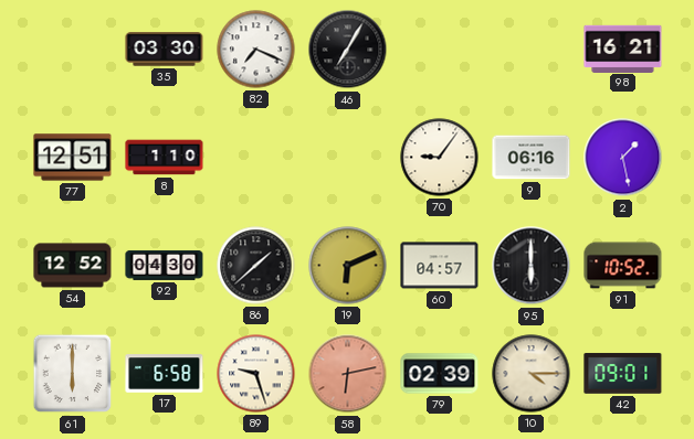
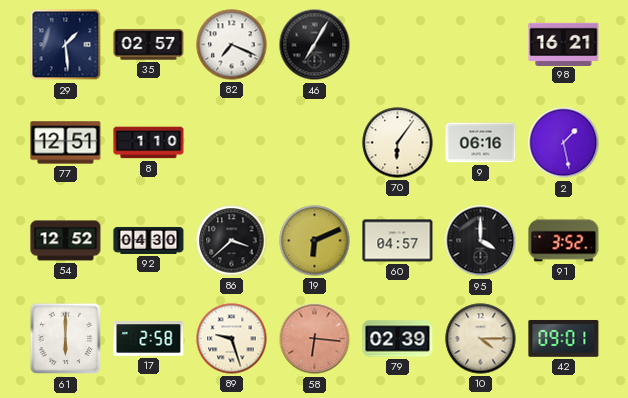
29: none -> 1:29 (66, 45)
35: 03:30 -> 02:57 (149, 45)
70: 9:06 -> 6:06 (398, 143)
86: 1:38 -> 3:38 (232, 241)
95: 6:00 -> 4:00 (481, 241)
91: 10:52 -> 3:52 (564, 241)
17: 6:58 -> 2:58 (149, 339)
58: 6:13 -> 6:16 (315, 339)
